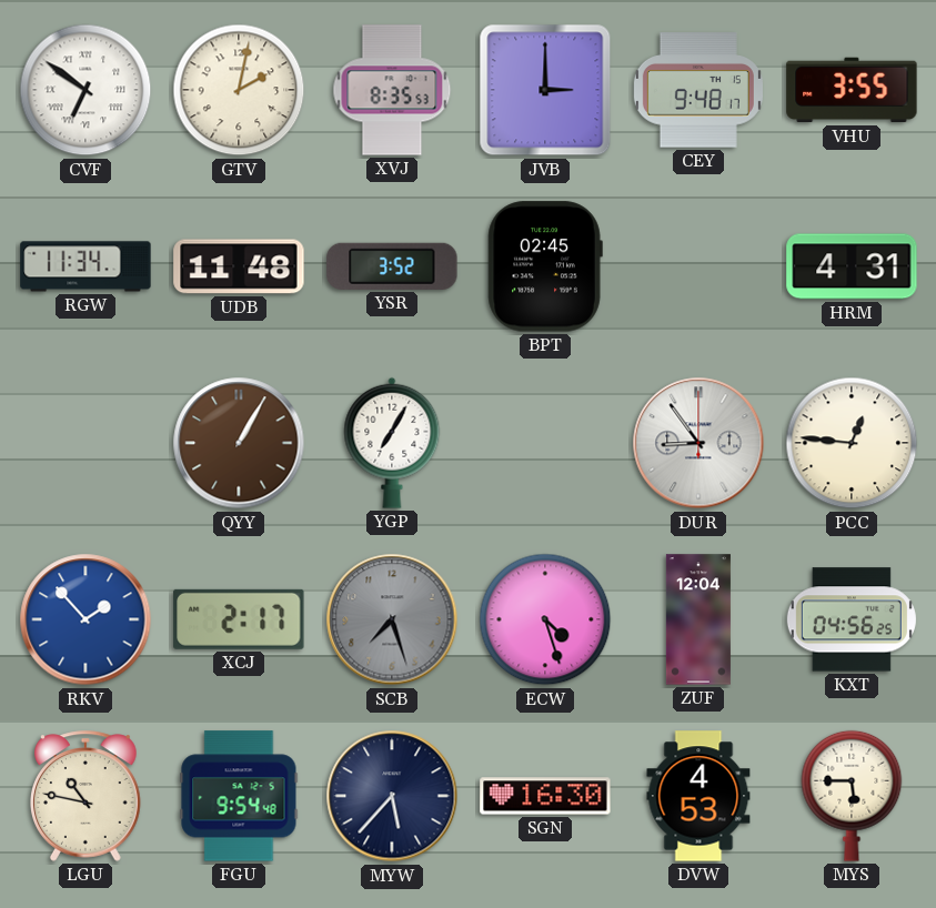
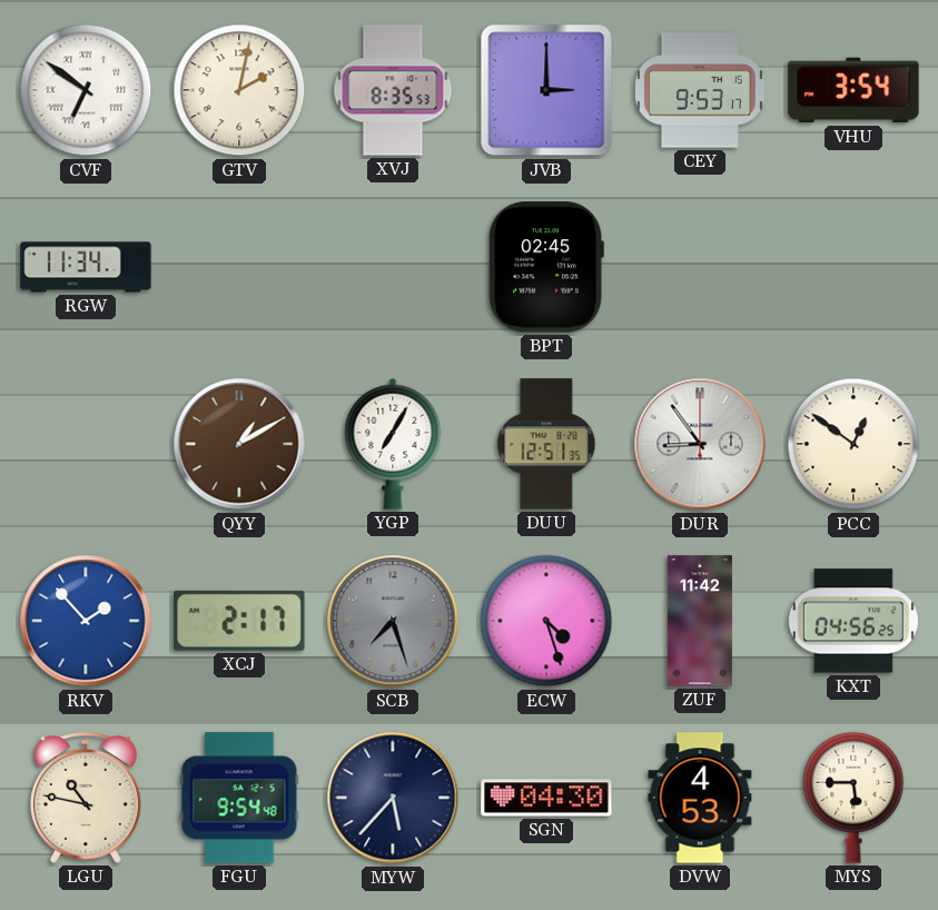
CEY: 9:48 -> 9:53 (700, 90)
VHU: 3:55 -> 3:54 (853, 90)
UDB: 11:48 -> none (239, 266)
YSR: 3:52 -> none (392, 266)
HRM: 4:31 -> none (852, 266)
QYY: 1:05 -> 1:10 (239, 444)
DUU: none -> 12:51 (546, 444)
PCC: 12:46 -> 12:51 (853, 444)
ZUF: 12:04 -> 11:42 (700, 621)
SGN: 16:30 -> 04:30 (546, 798)
